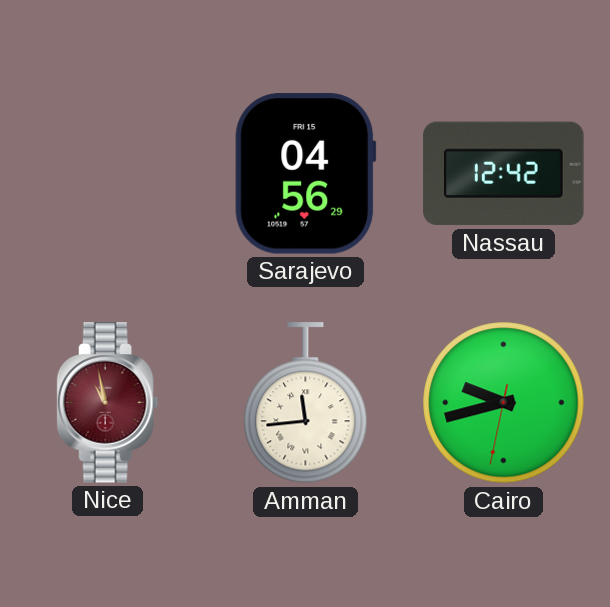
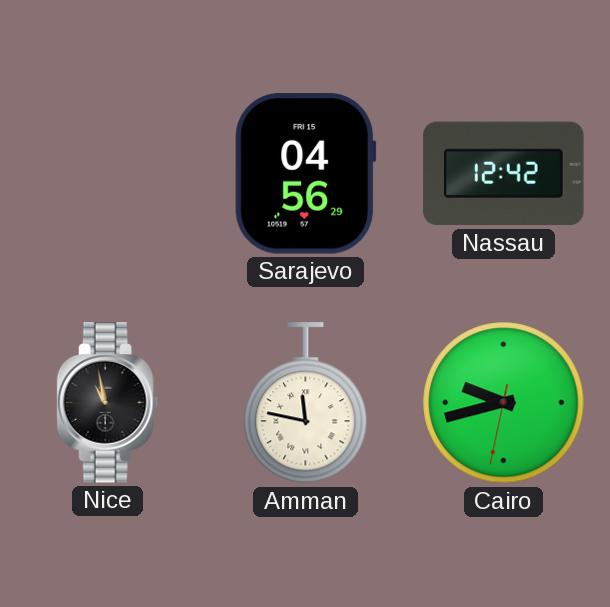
Nice dial: burgundy -> black (108, 403)
Amman: 11:44 -> 11:47 (306, 403)
